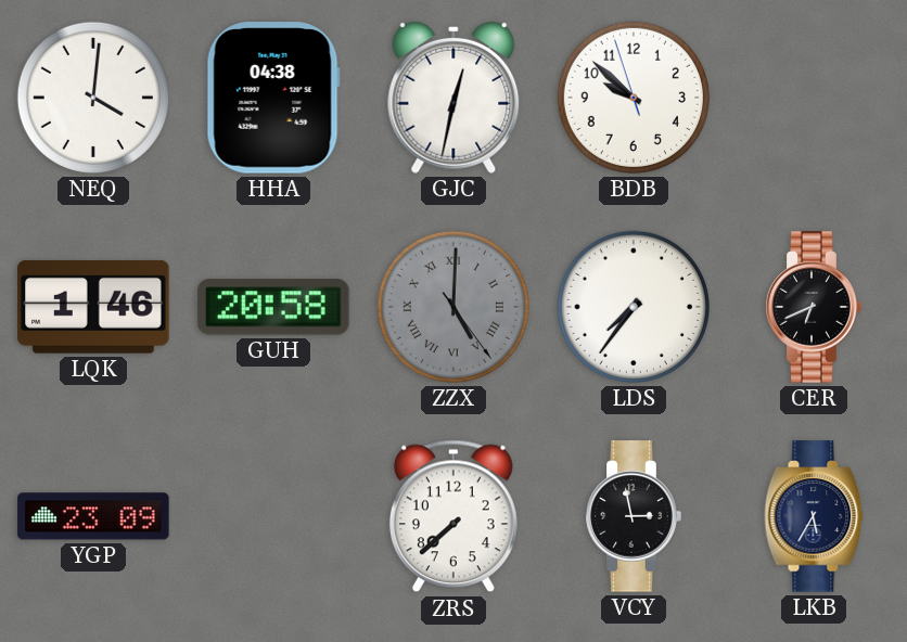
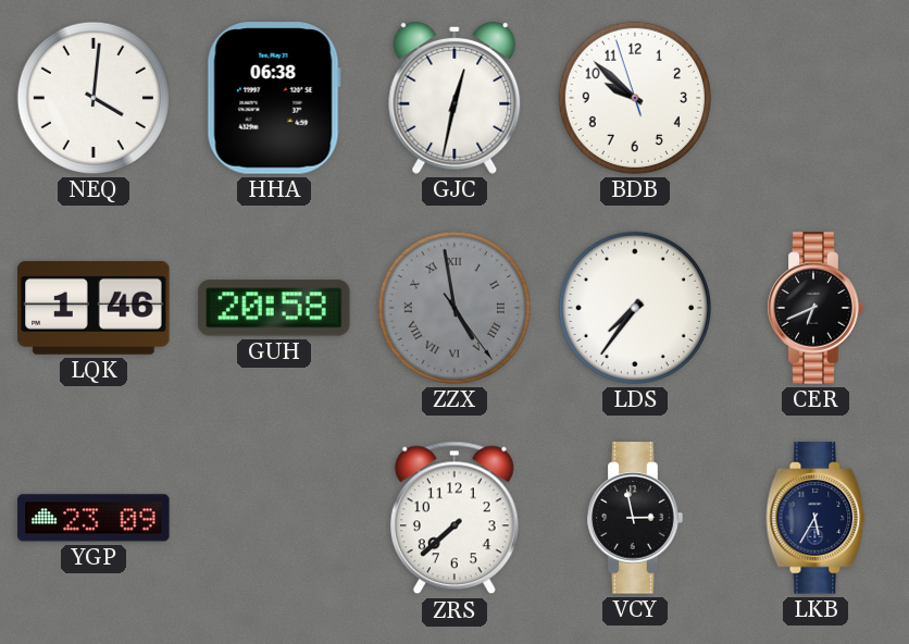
HHA: 04:38 -> 06:38 (274, 98)
ZZX: 5:00 -> 4:58 (454, 308)
